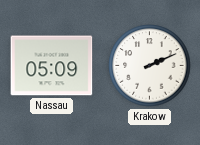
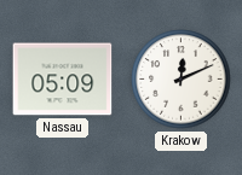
Krakow: 2:11 -> 12:11 (181, 80)
